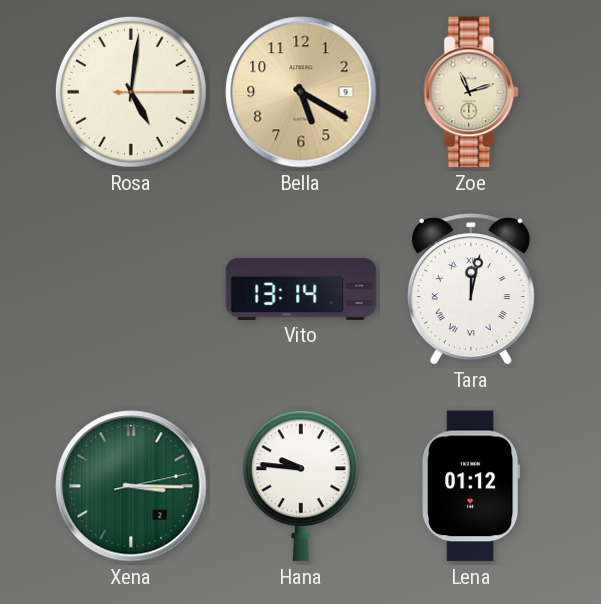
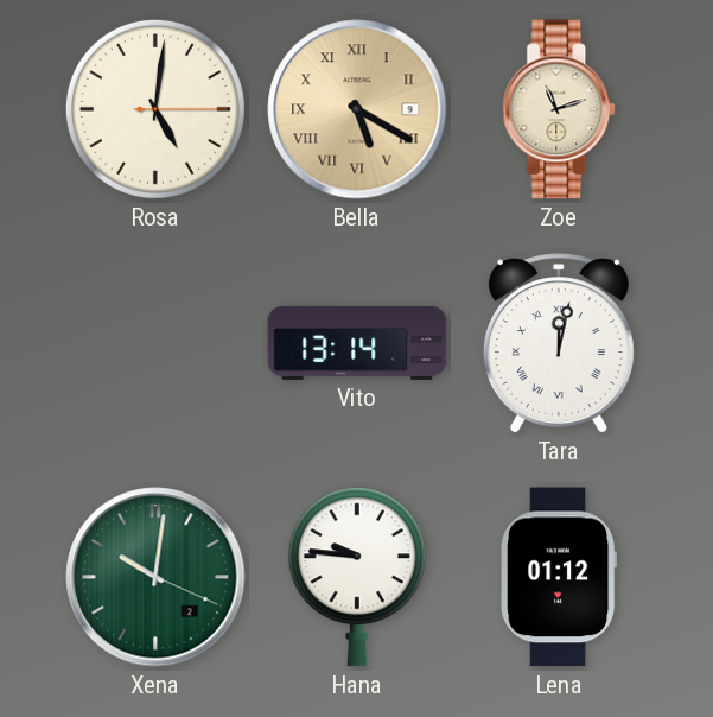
Bella numerals: Arabic -> Roman (357, 109)
Xena: 3:15 -> 10:01 (155, 577)
